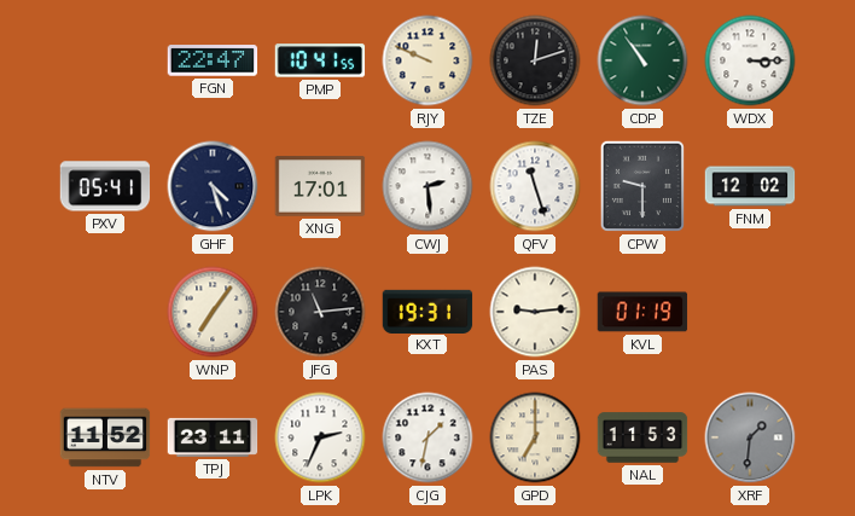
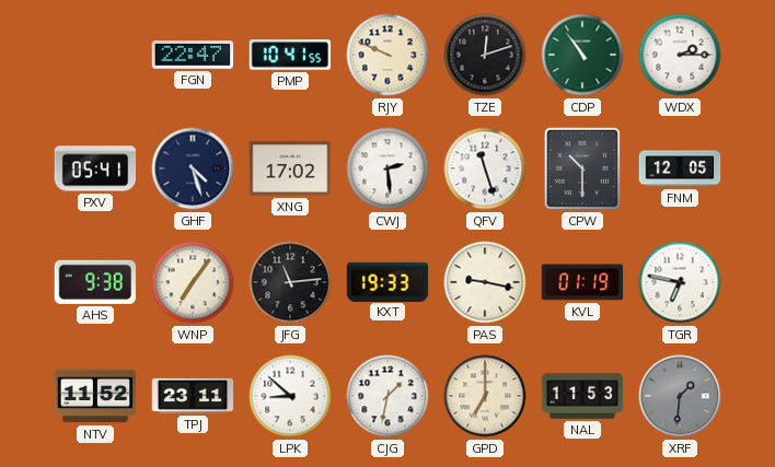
WDX: 3:15 -> 2:15 (680, 55)
XNG: 17:01 -> 17:02 (290, 168)
CPW: 9:30 -> 10:30 (582, 168)
FNM: 12:02 -> 12:05 (680, 168)
AHS: none -> 9:38 (95, 282)
KXT: 19:31 -> 19:33 (387, 281)
PAS: 9:14 -> 9:17 (485, 282)
TGR: none -> 6:47 (680, 282)
LPK: 2:34 -> 8:52 (290, 396)
